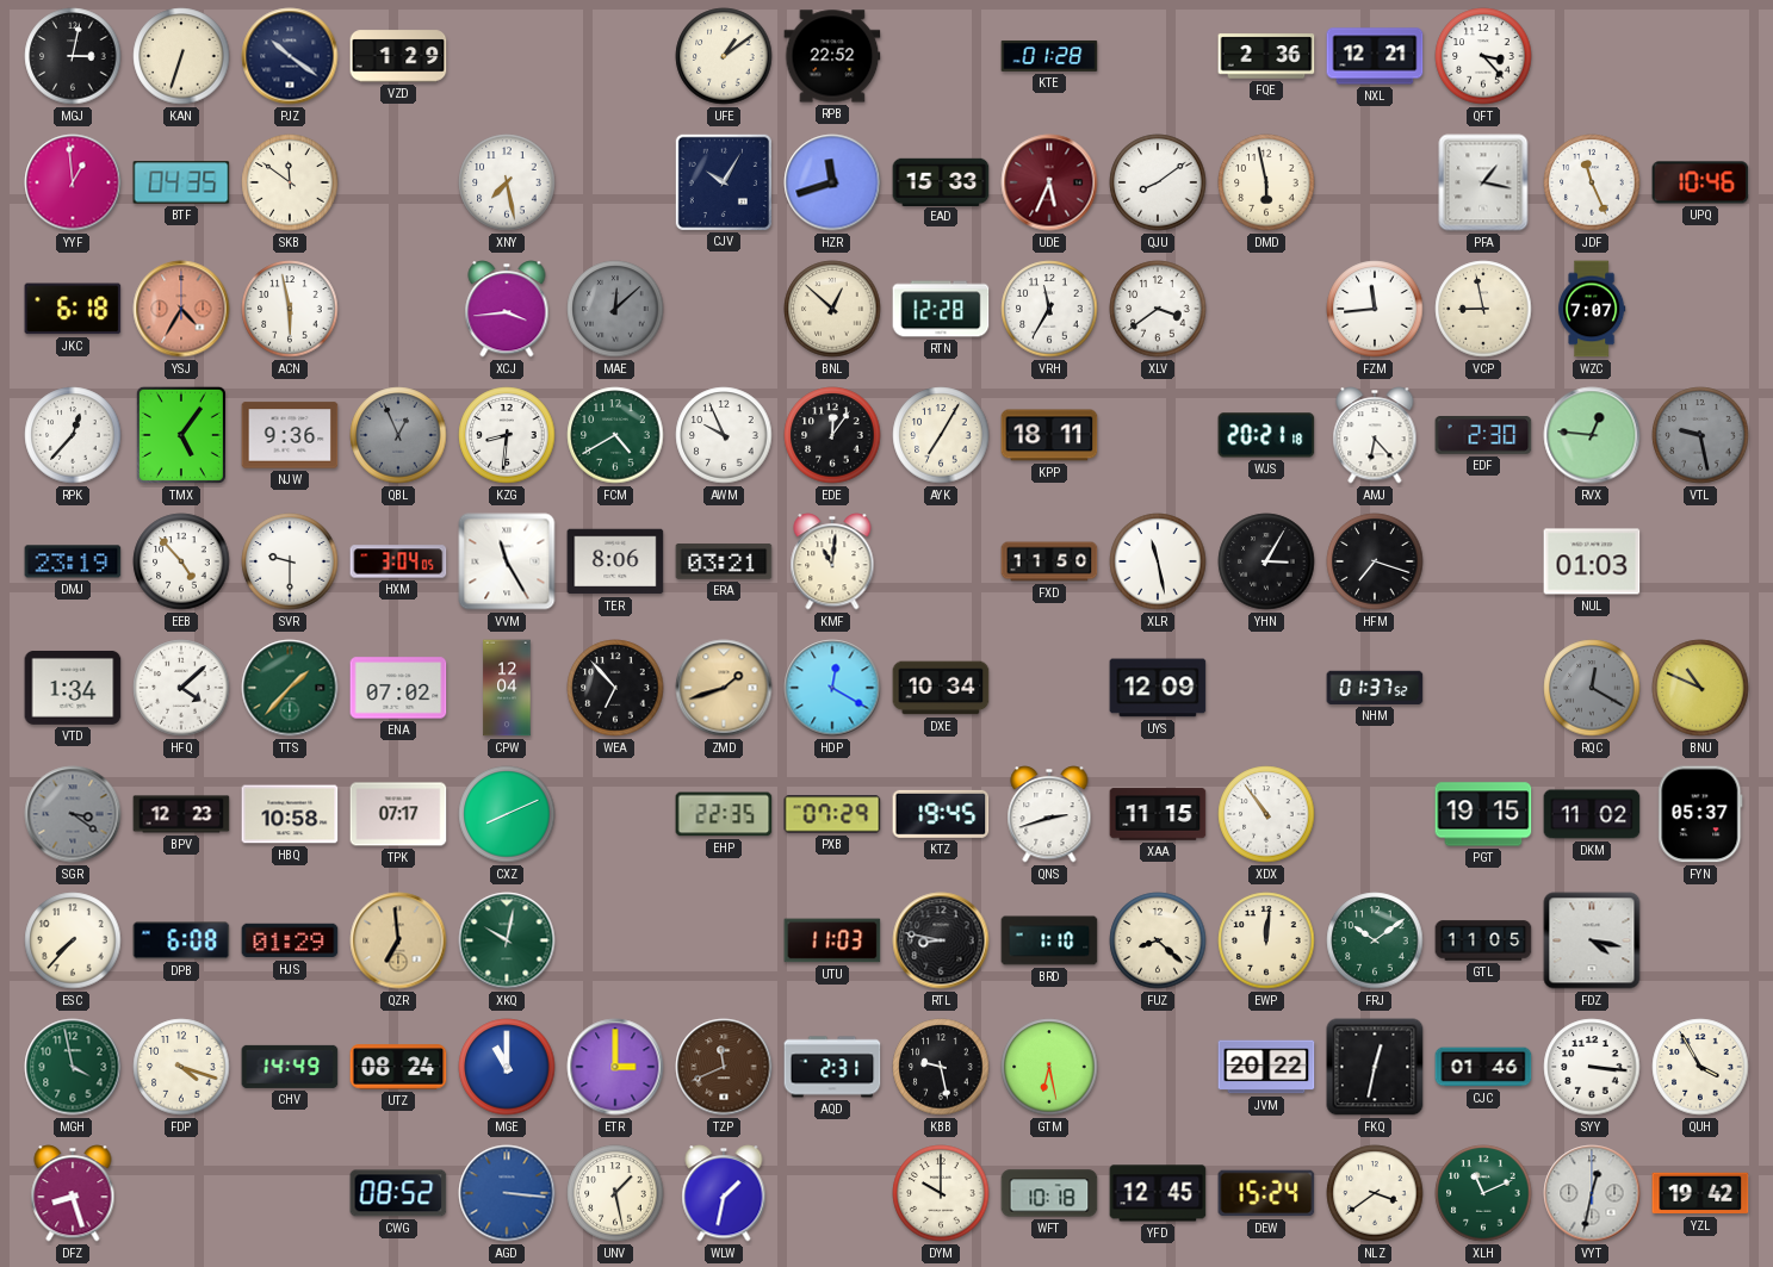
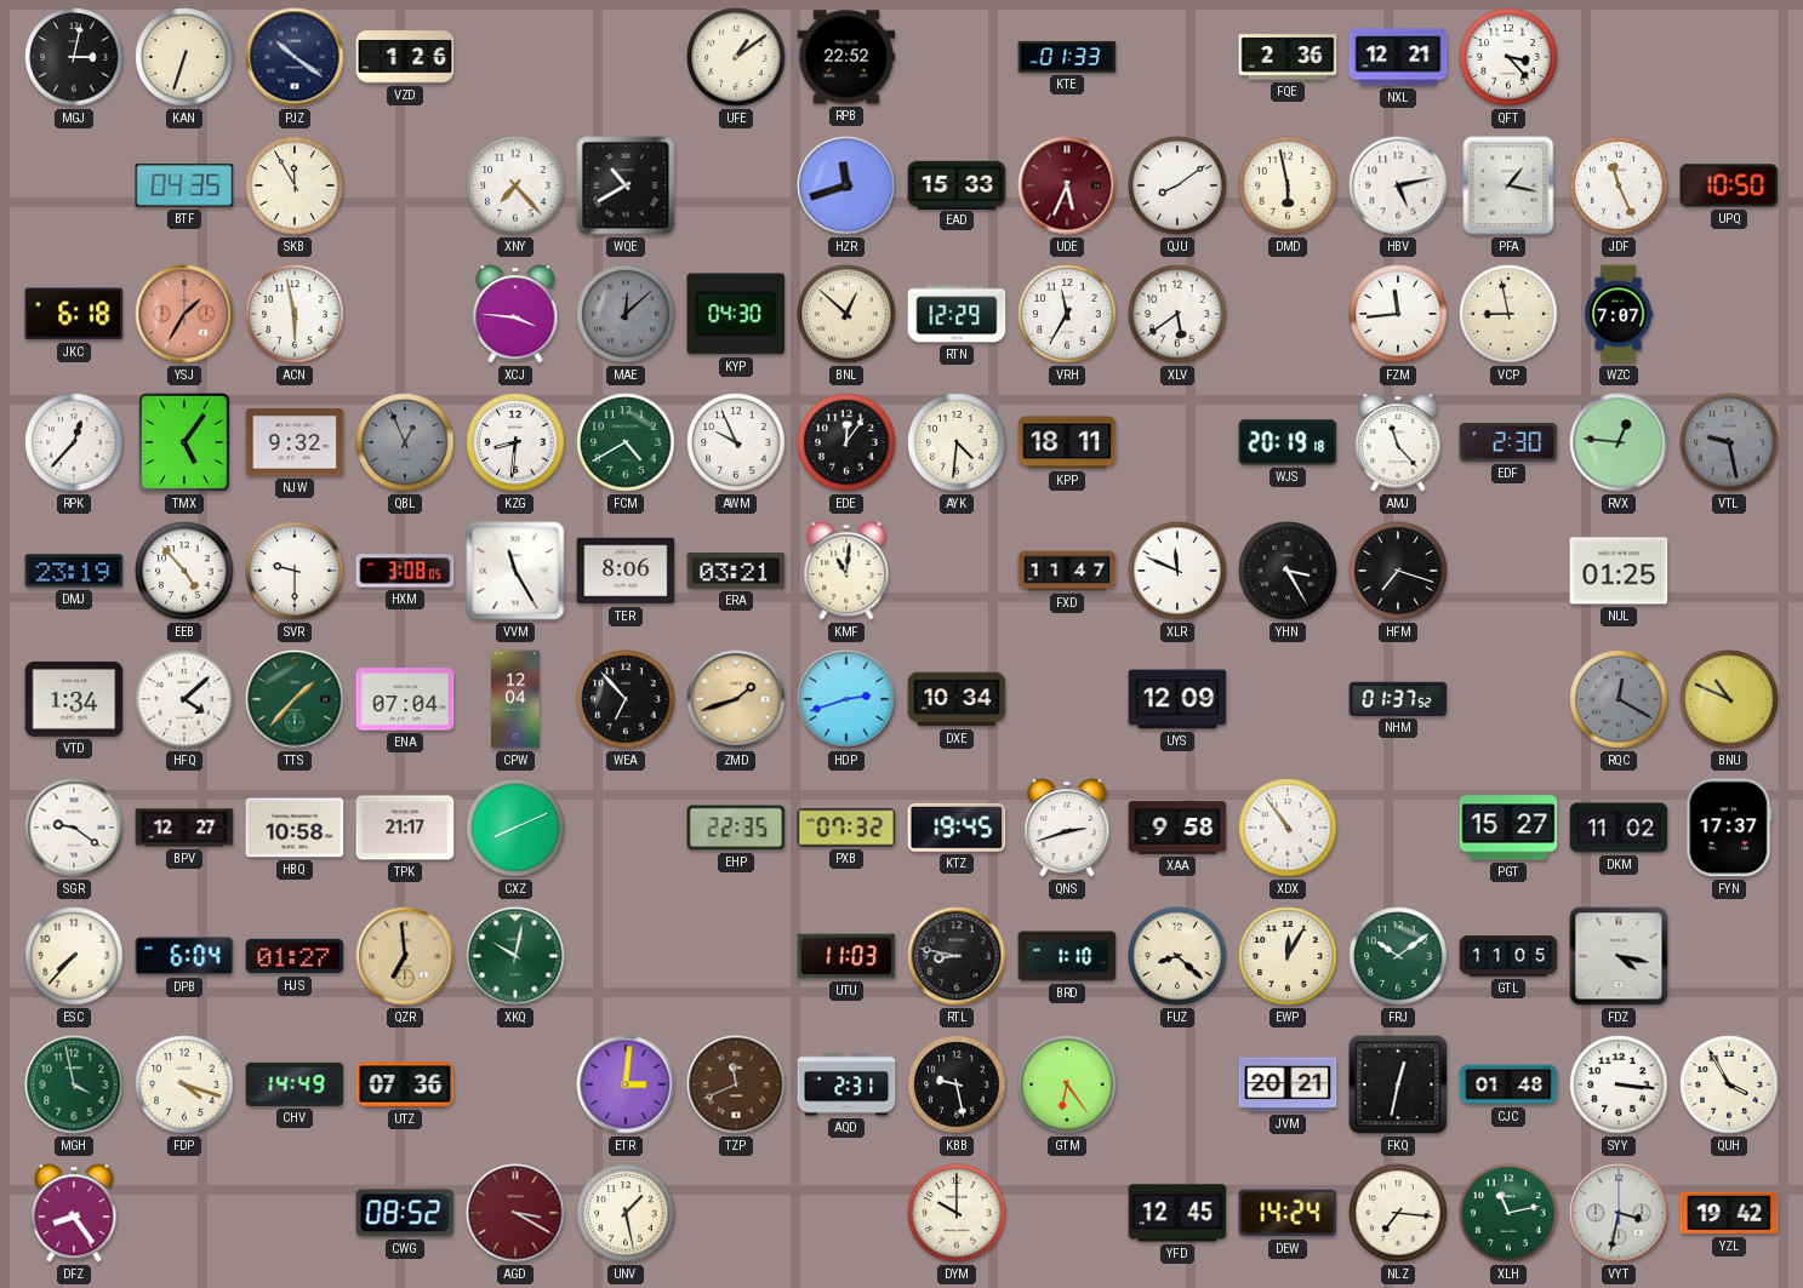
VZD: 1:29 -> 1:26 (405, 57)
KTE: 01:28 -> 01:33 (1067, 57)
YYF: 12:59 -> none (73, 182)
SKB: 11:51 -> 11:55 (295, 185)
XNY: 7:28 -> 7:23 (515, 185)
WQE: none -> 10:40 (626, 185)
CJV: 10:05 -> none (723, 181)
HBV: none -> 5:13 (1398, 185)
UPQ: 10:46 -> 10:50 (1729, 185)
YSJ: 4:35 -> 1:35 (184, 314)
XCJ: 3:44 -> 3:46 (515, 314)
KYP: none -> 04:30 (736, 314)
RTN: 12:28 -> 12:29 (957, 314)
XLV: 3:39 -> 5:39 (1177, 314)
NJW: 9:36 -> 9:32 (295, 442)
AYK: 7:05 -> 4:31 (957, 442)
WJS: 20:21 -> 20:19 (1288, 442)
AMJ: 6:23 -> 11:23 (1398, 442)
HXM: 3:04 -> 3:08 (405, 571)
FXD: 11:50 -> 11:47 (1067, 571)
XLR: 11:28 -> 11:49 (1177, 571)
YHN: 3:05 -> 3:25 (1288, 571)
NUL: 01:03 -> 01:25 (1619, 571)
ENA: 07:02 -> 07:04 (405, 699)
HDP: 12:20 -> 2:42 (846, 699)
SGR: 3:21 -> 9:21 (74, 828)
SGR dial: grey -> white (74, 828)
BPV: 12:23 -> 12:27 (184, 828)
TPK: 07:17 -> 21:17 (405, 828)
PXB: 07:29 -> 07:32 (846, 828)
XAA: 11:15 -> 9:58 (1177, 828)
PGT: 19:15 -> 15:27 (1508, 828)
FYN: 05:37 -> 17:37 (1729, 828)
DPB: 6:08 -> 6:04 (184, 956)
HJS: 01:29 -> 01:27 (295, 956)
EWP: 12:01 -> 12:05 (1288, 956)
UTZ: 08:24 -> 07:36 (405, 1084)
MGE: 11:00 -> none (507, 1067)
ETR: 3:00 -> 3:01 (626, 1084)
GTM: 6:28 -> 6:24 (1067, 1084)
JVM: 20:22 -> 20:21 (1288, 1084)
CJC: 01:46 -> 01:48 (1508, 1084)
DFZ: 8:27 -> 8:24 (74, 1213)
AGD: 3:16 -> 3:20 (515, 1213)
AGD dial: blue -> burgundy (515, 1213)
WLW: 1:32 -> none (724, 1193)
WFT: 10:18 -> none (1049, 1193)
DEW: 15:24 -> 14:24 (1288, 1213)
NLZ: 3:39 -> 7:16 (1398, 1213)
XLH: 11:11 -> 11:13 (1508, 1213)
VYT: 12:32 -> 3:32 (1619, 1213)
